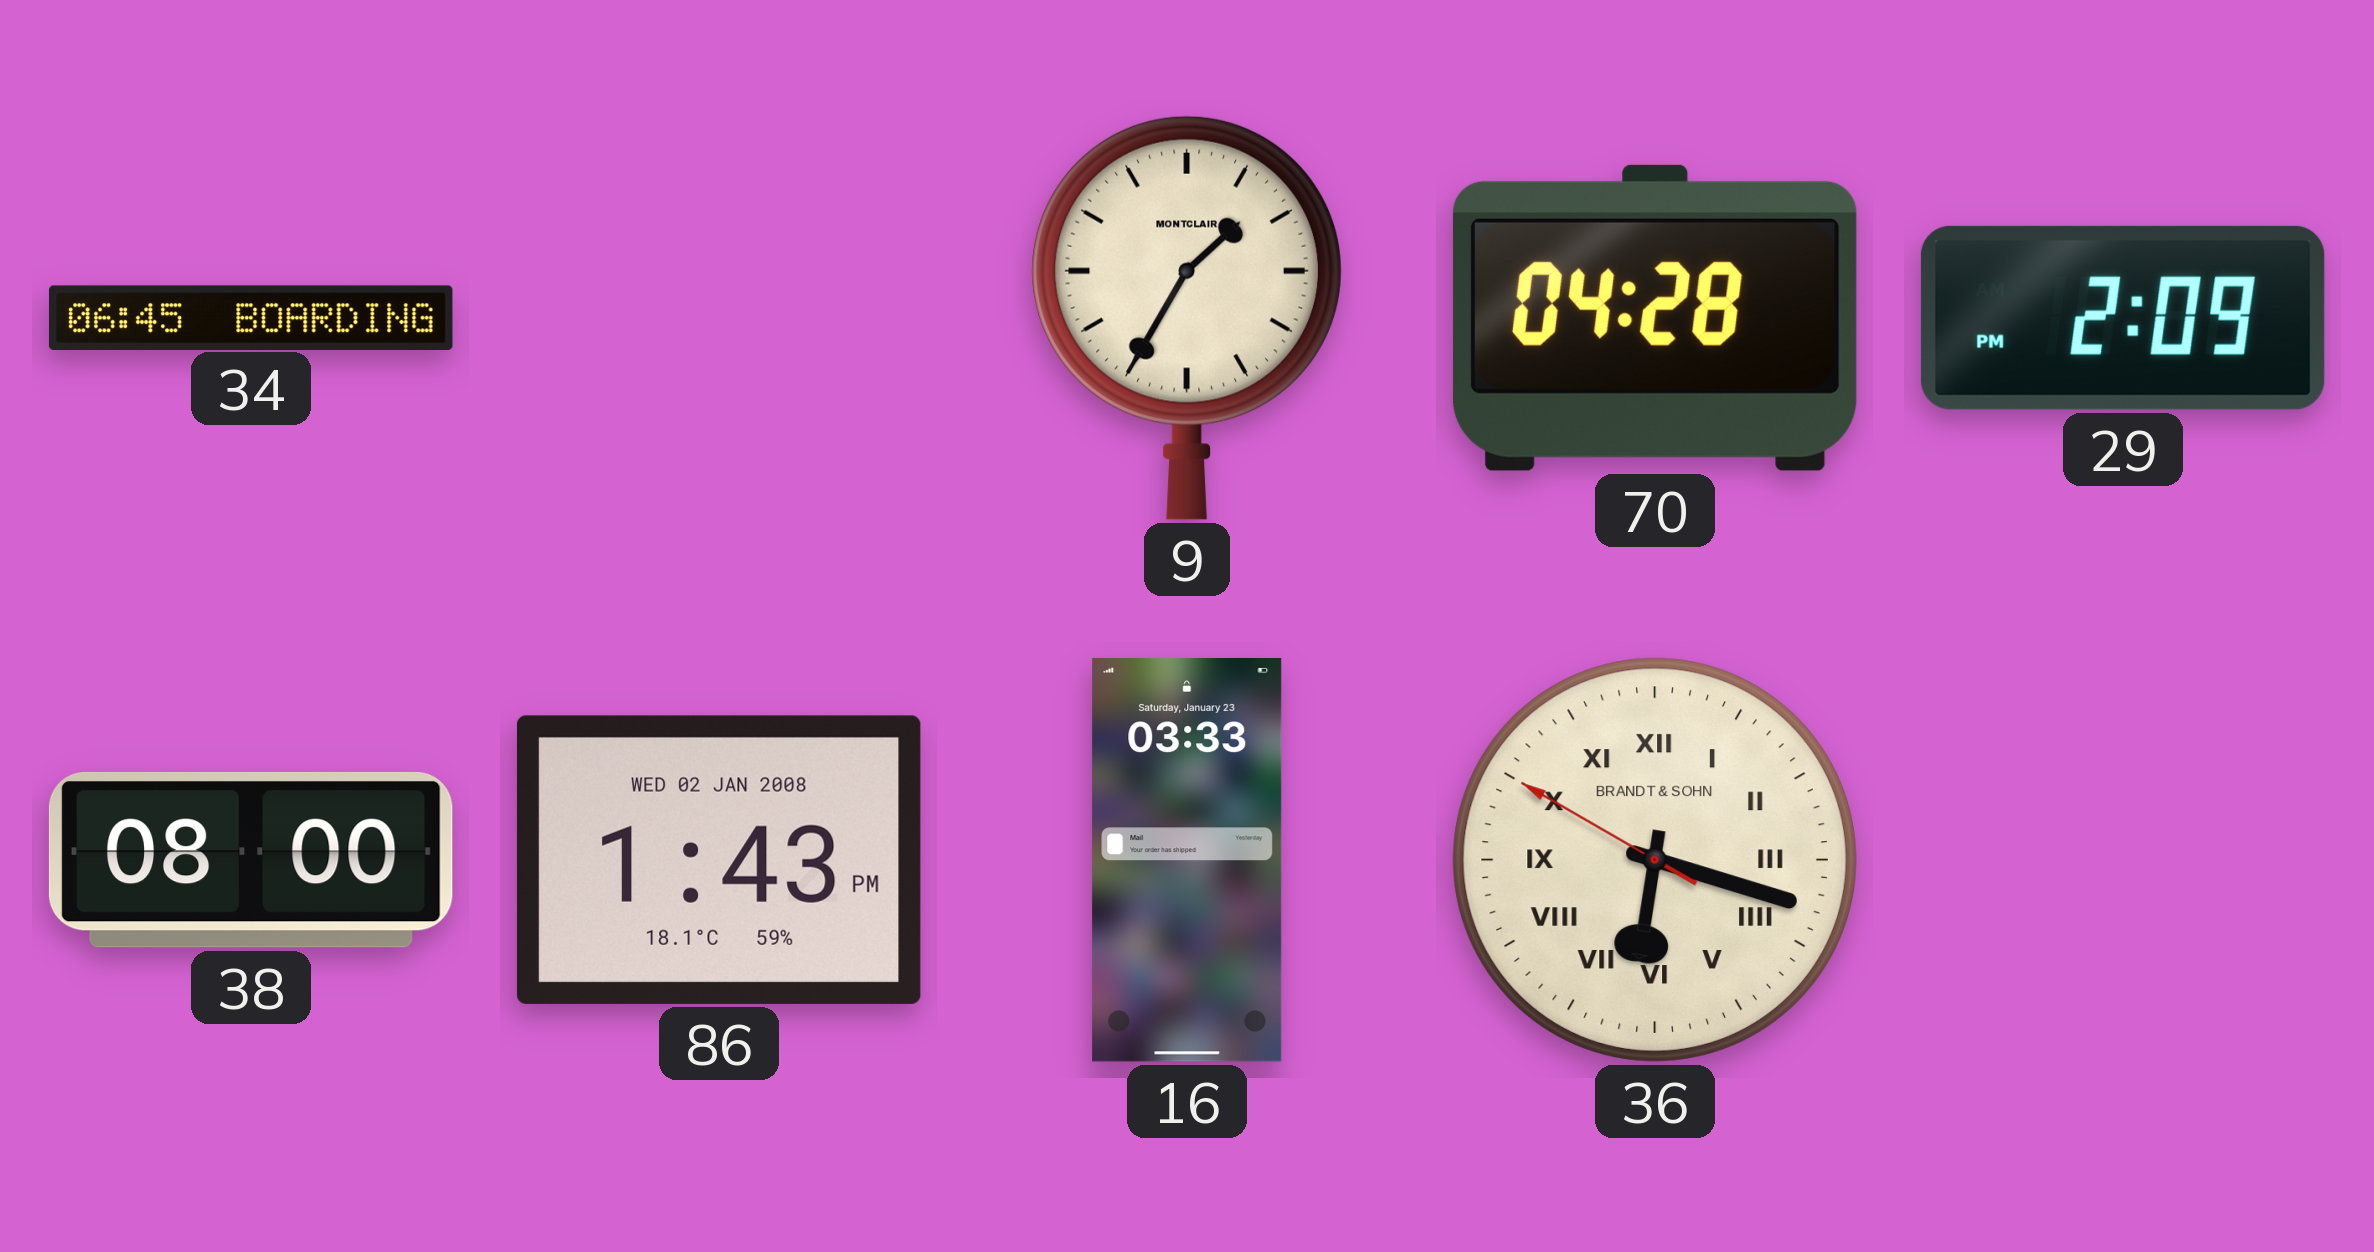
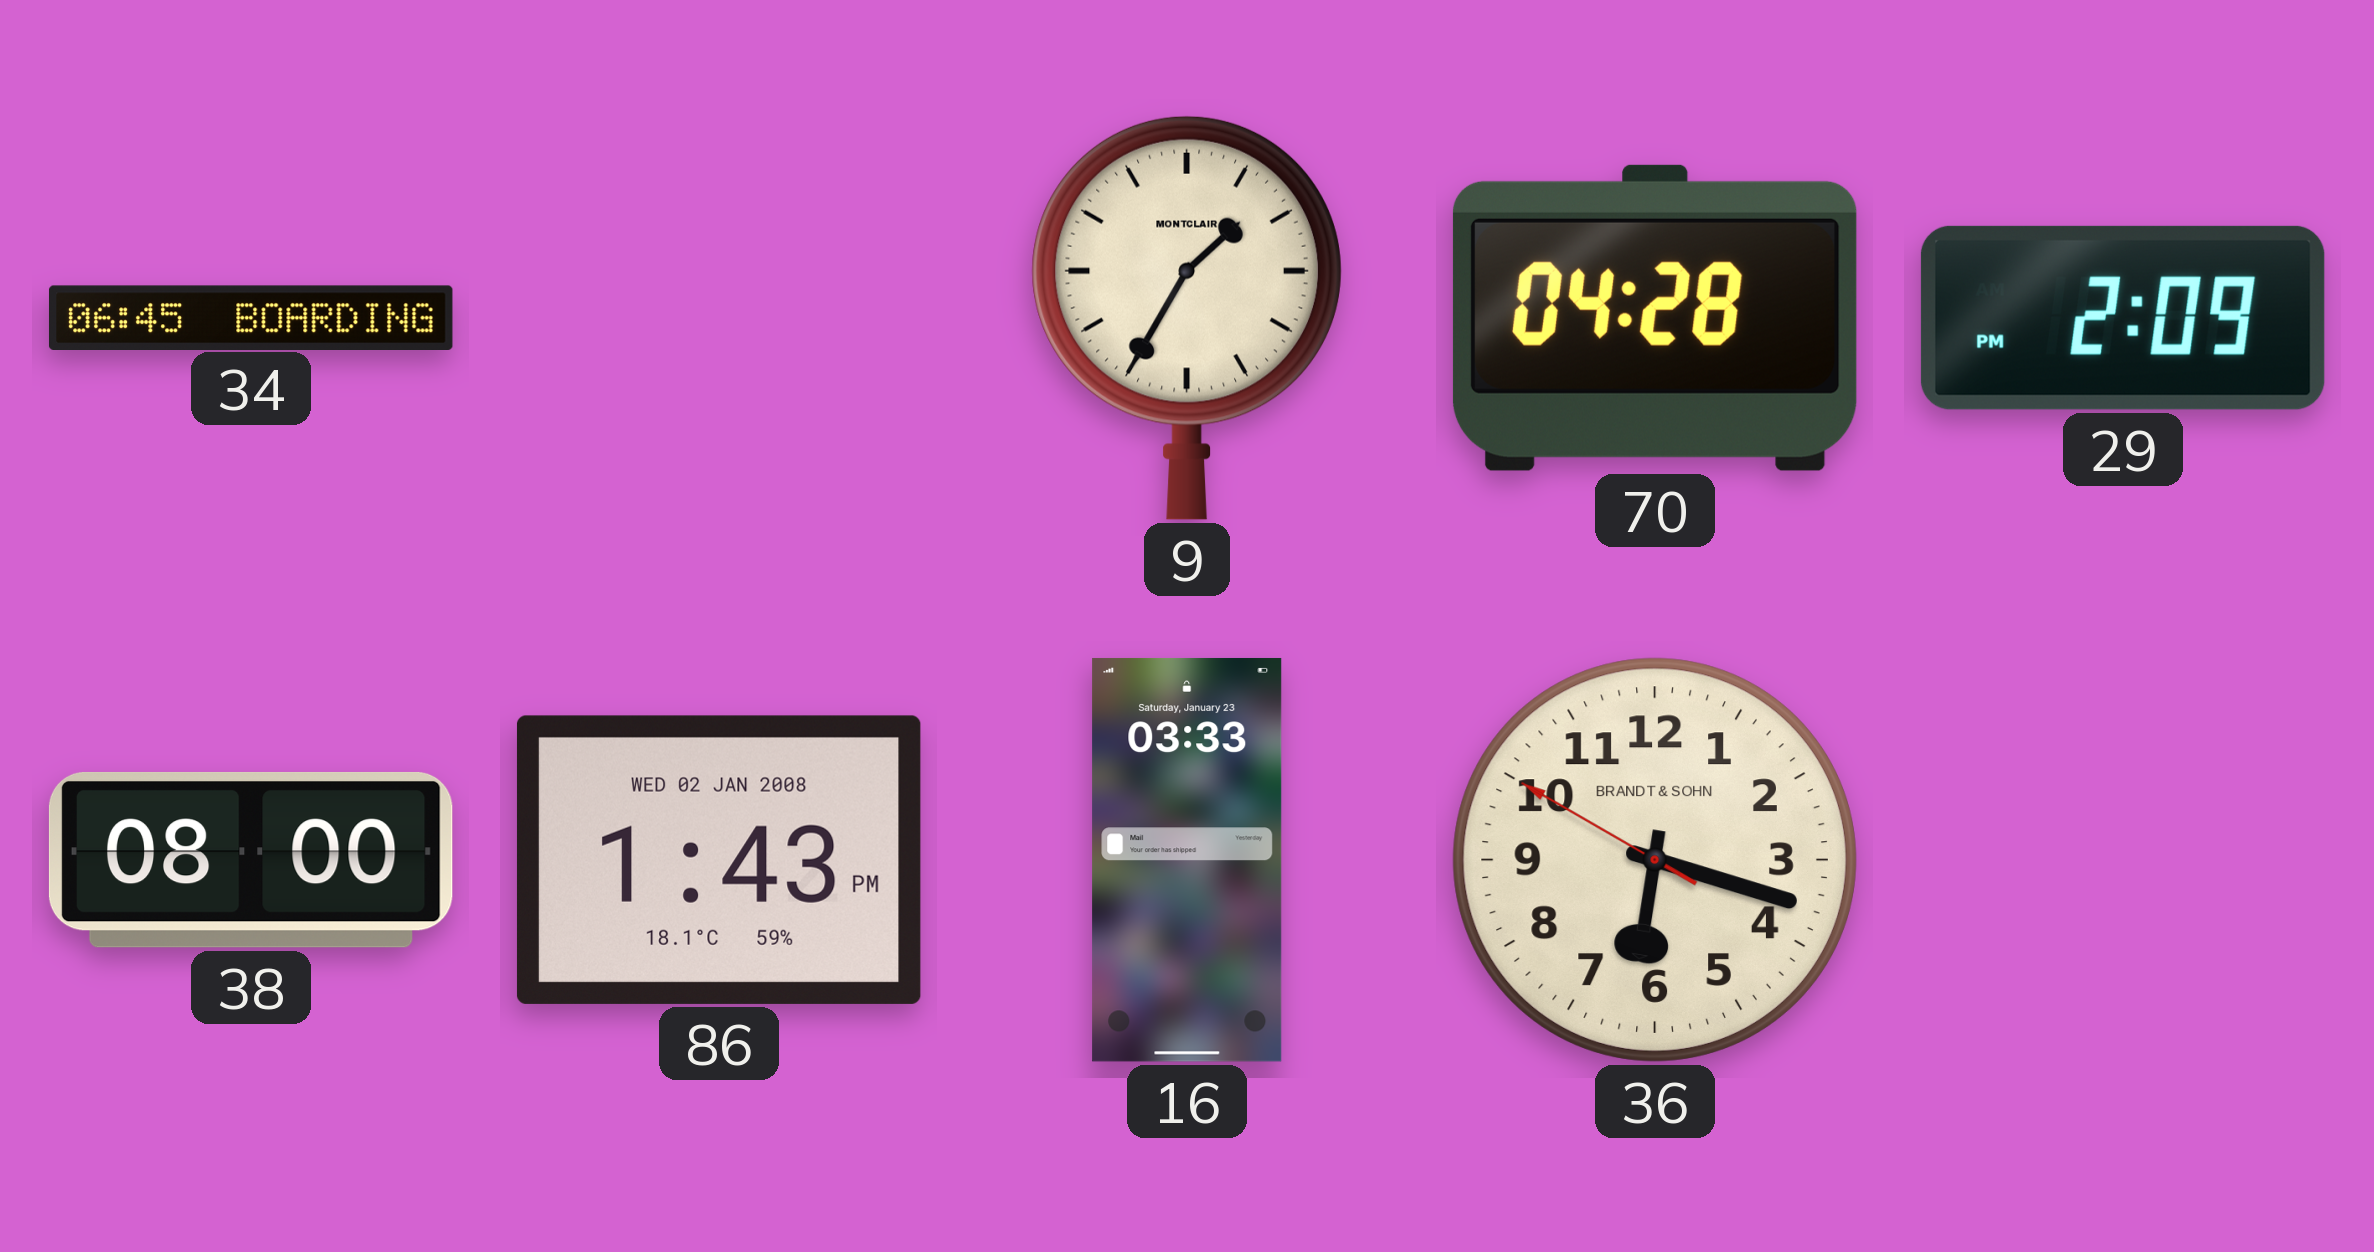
36 numerals: Roman -> Arabic (1655, 860)
